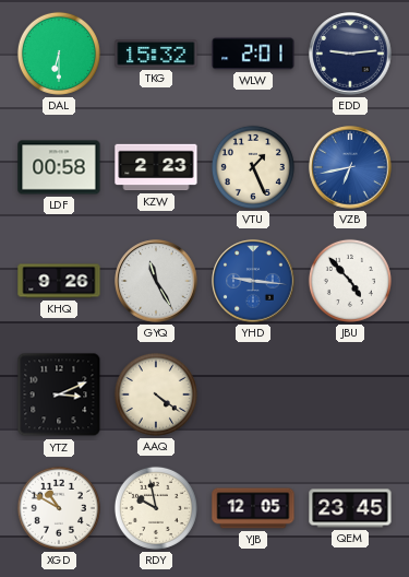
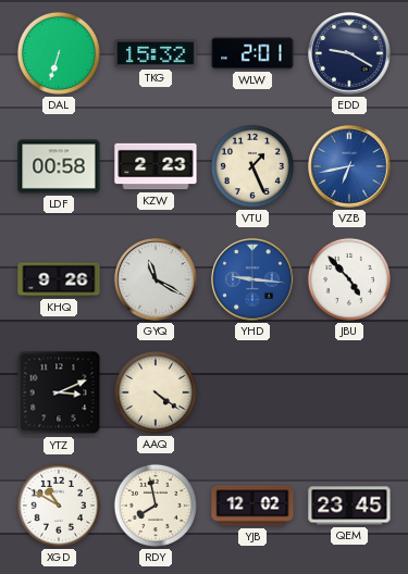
DAL: 6:30 -> 6:33 (59, 53)
EDD: 9:14 -> 9:20 (349, 53)
GYQ: 11:25 -> 11:20 (156, 279)
RDY: 9:58 -> 7:58 (156, 506)
YJB: 12:05 -> 12:02 (252, 506)
